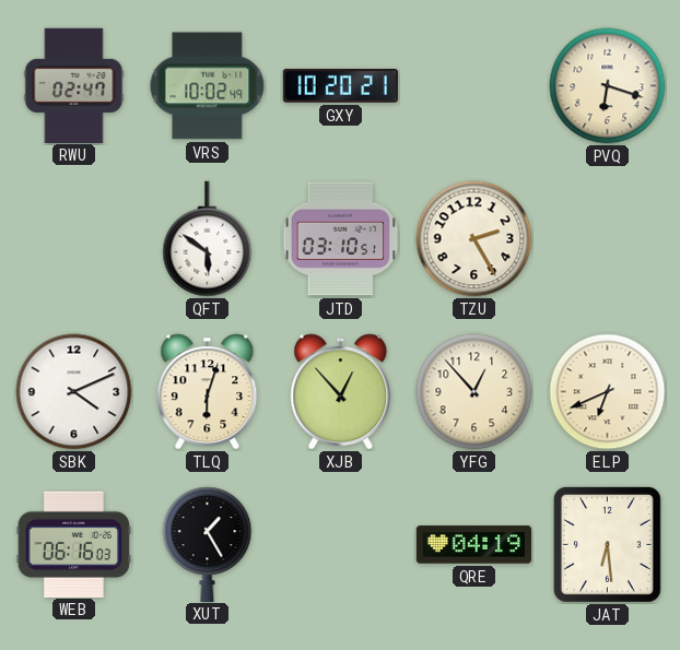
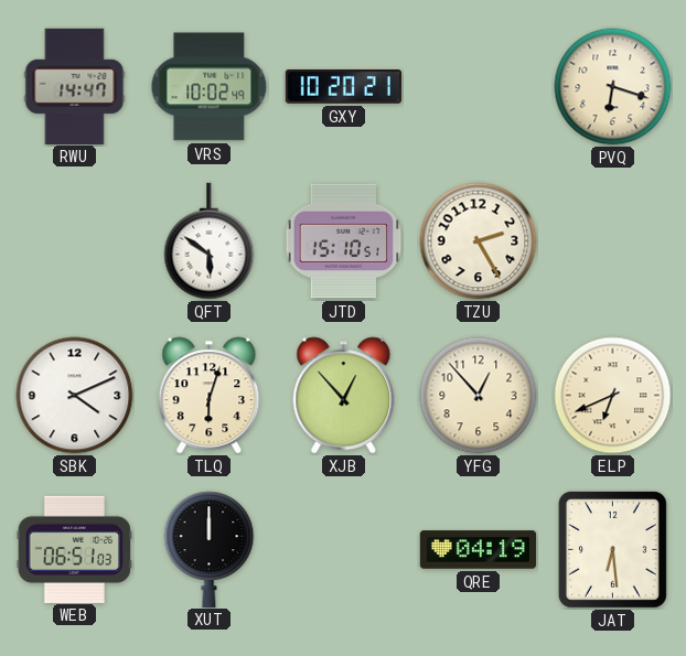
RWU: 02:47 -> 14:47 (75, 86)
JTD: 03:10 -> 15:10 (344, 241)
WEB: 06:16 -> 06:51 (74, 549)
XUT: 1:25 -> 12:00 (210, 549)
